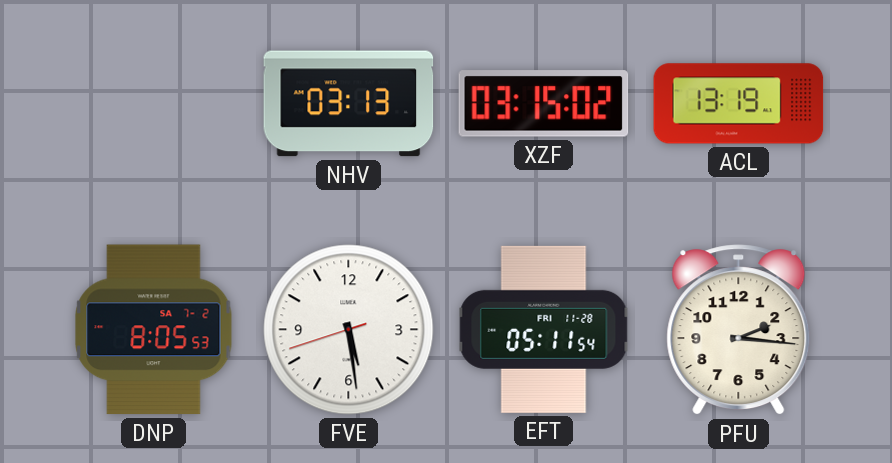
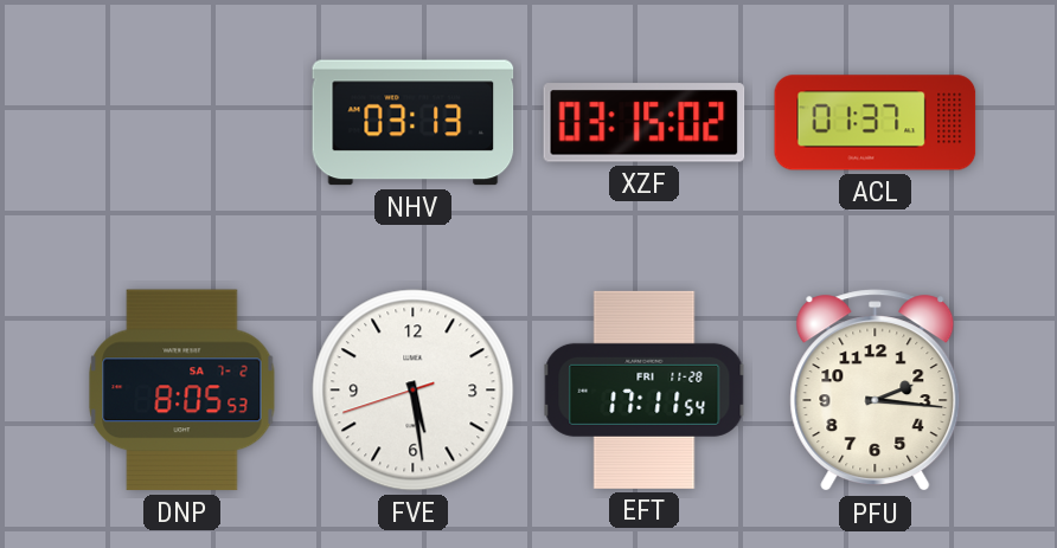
ACL: 13:19 -> 01:37 (876, 123)
EFT: 05:11 -> 17:11 (645, 389)
